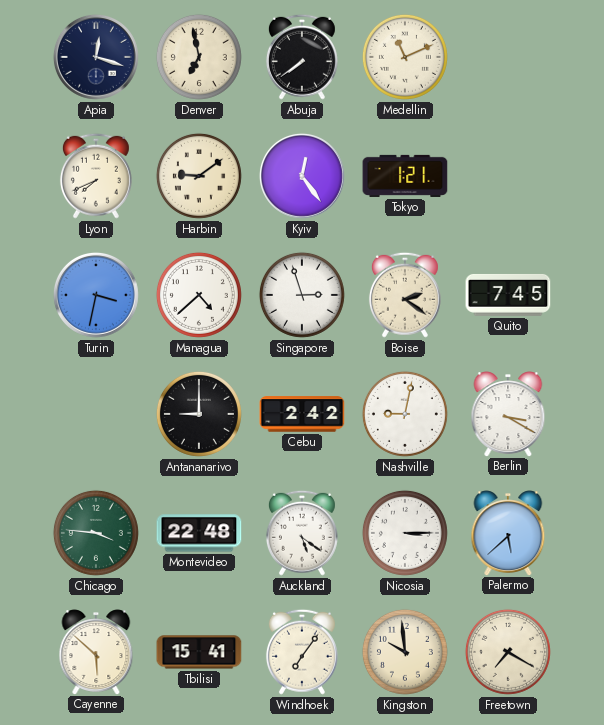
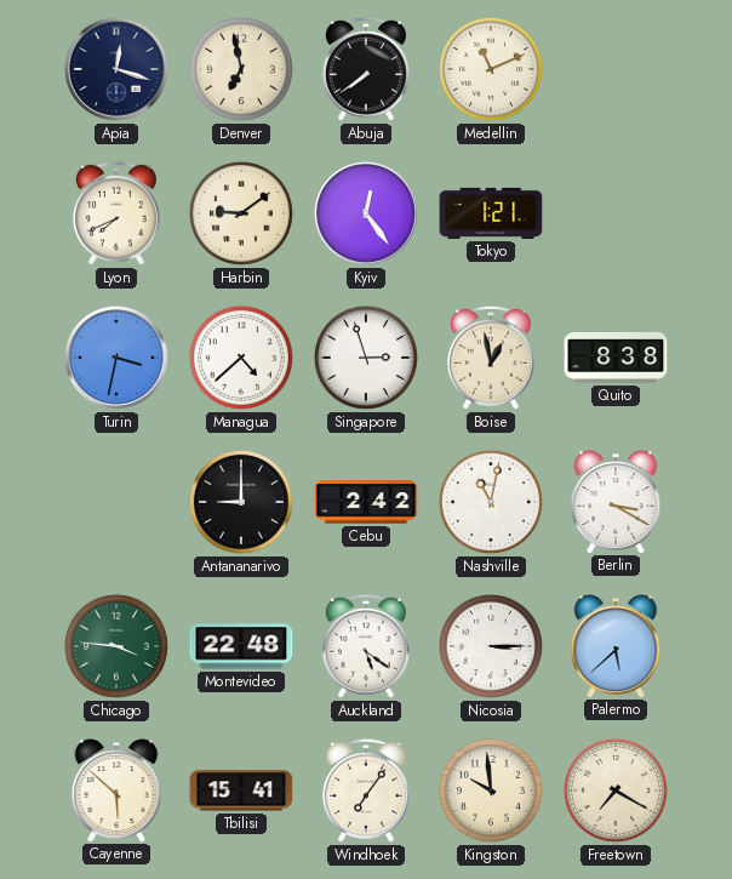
Boise: 2:21 -> 12:58 (491, 358)
Quito: 7:45 -> 8:38 (616, 358)
Nashville: 9:02 -> 11:02 (491, 502)
